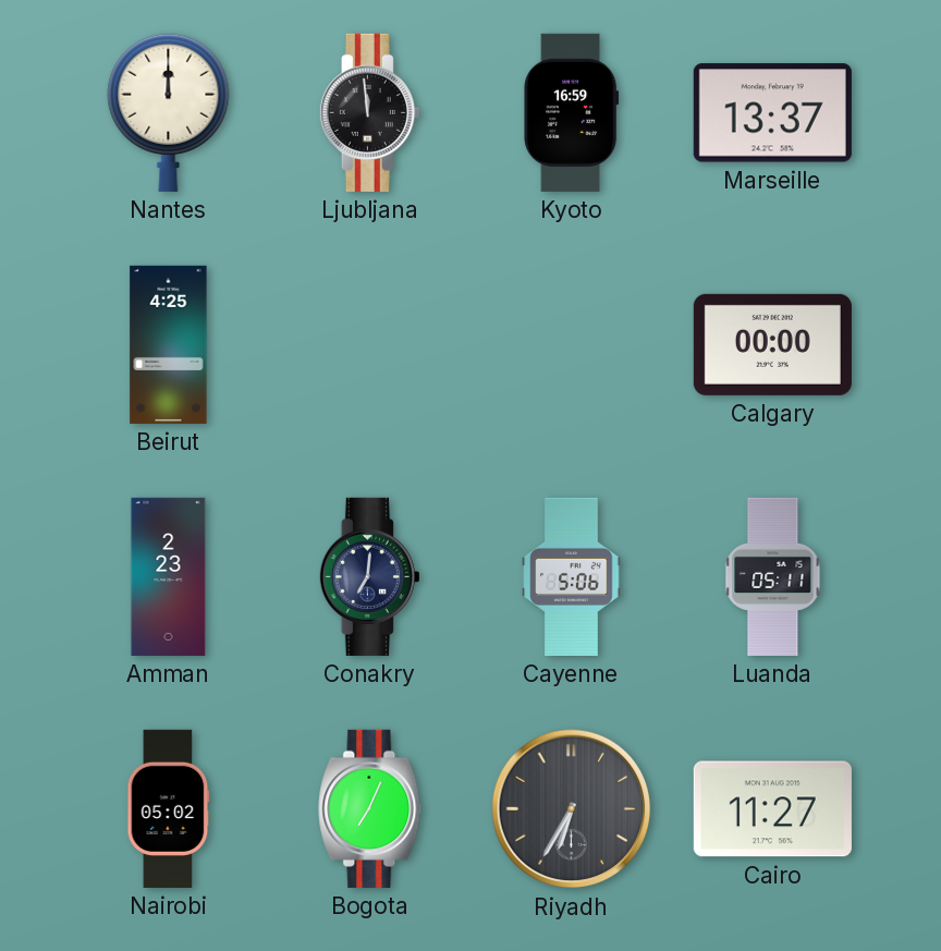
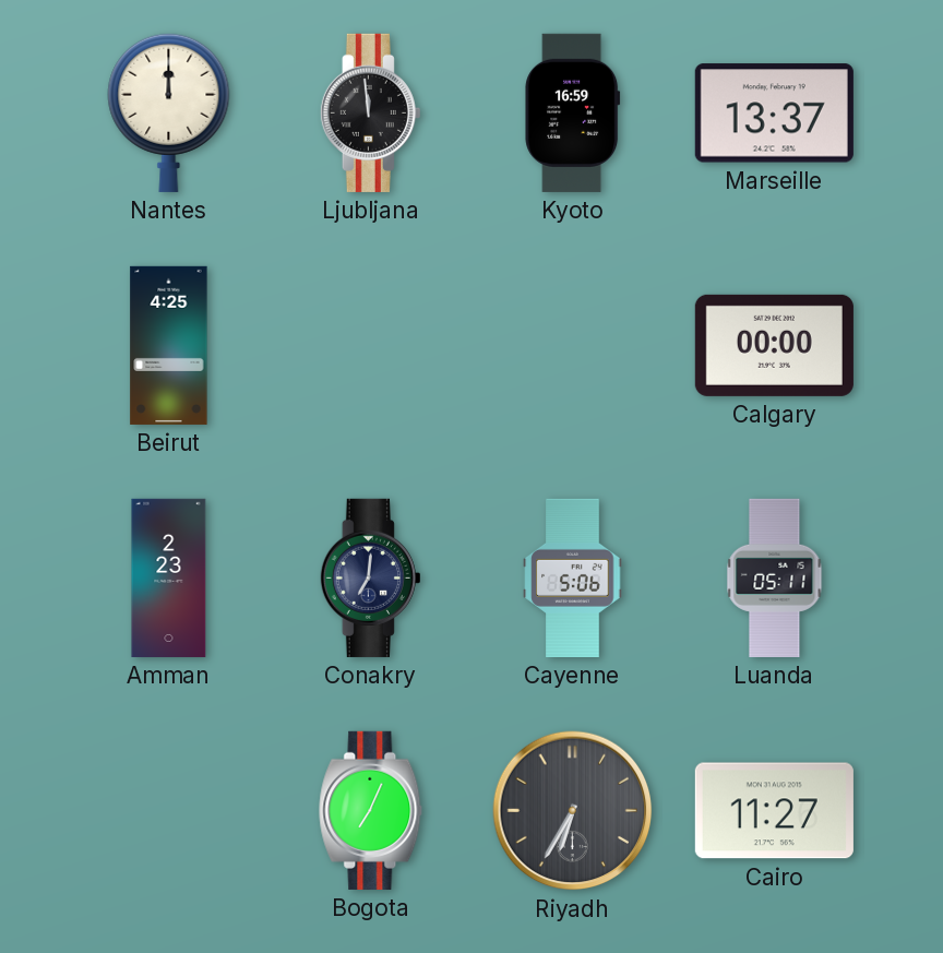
Nairobi: 05:02 -> none (169, 808)
